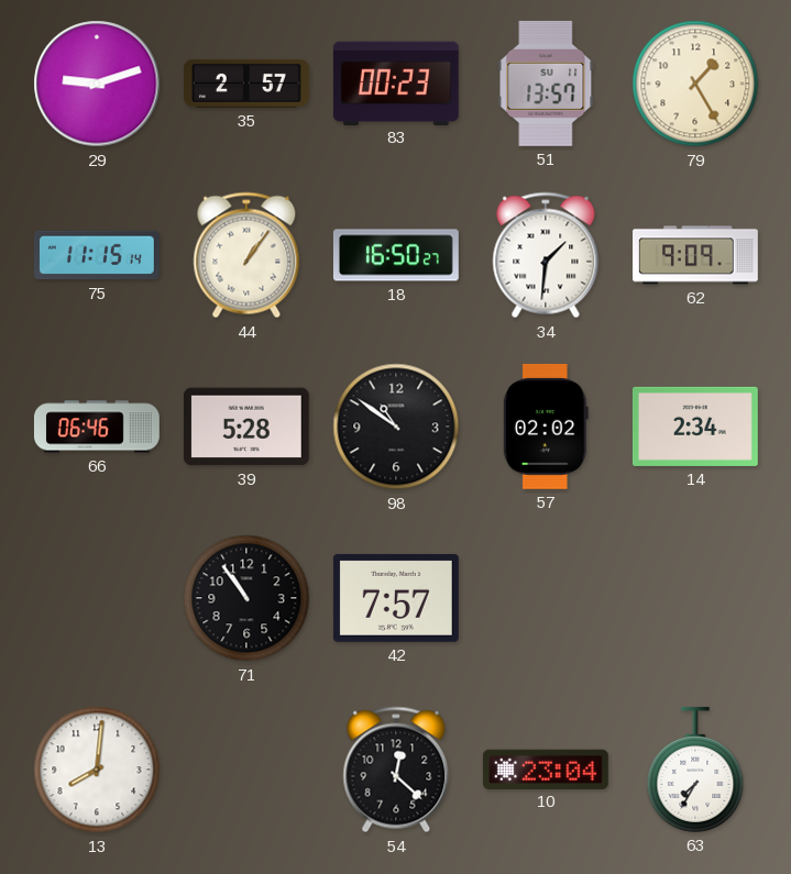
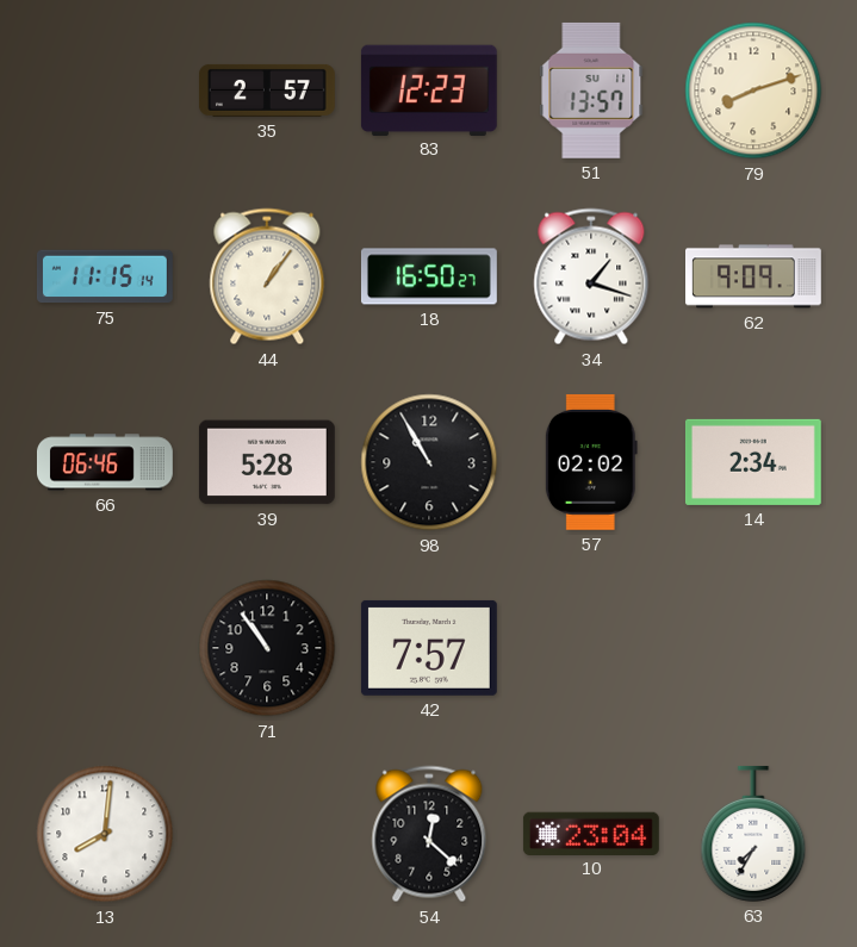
29: 9:12 -> none (97, 84)
83: 00:23 -> 12:23 (429, 89)
79: 1:25 -> 8:12 (753, 91)
34: 1:31 -> 1:18 (591, 276)
98: 10:51 -> 10:55 (429, 462)
